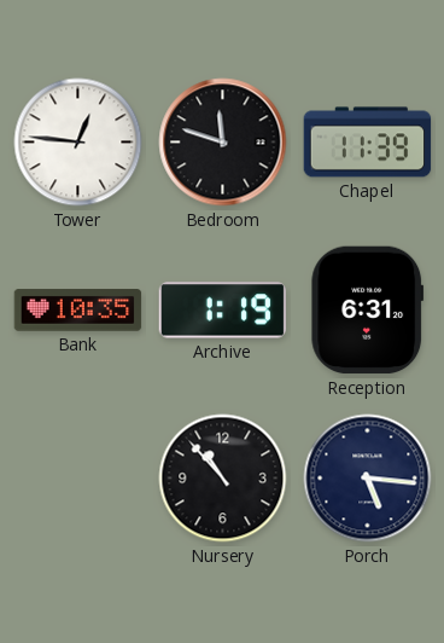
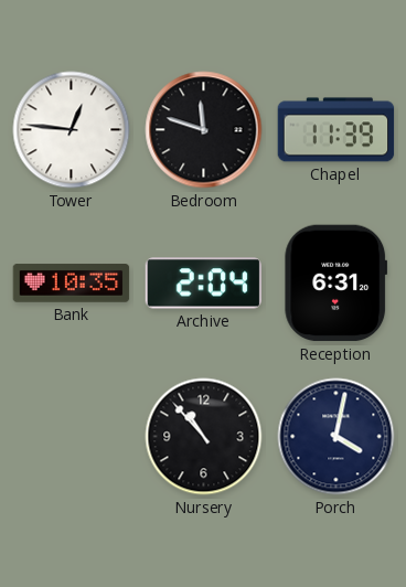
Archive: 1:19 -> 2:04 (204, 284)
Porch: 5:16 -> 4:02 (336, 437)
